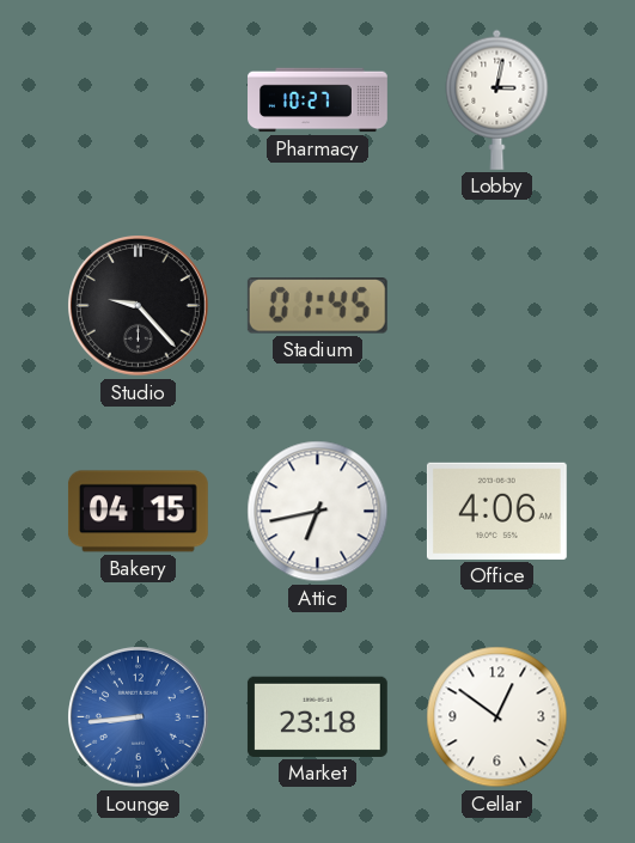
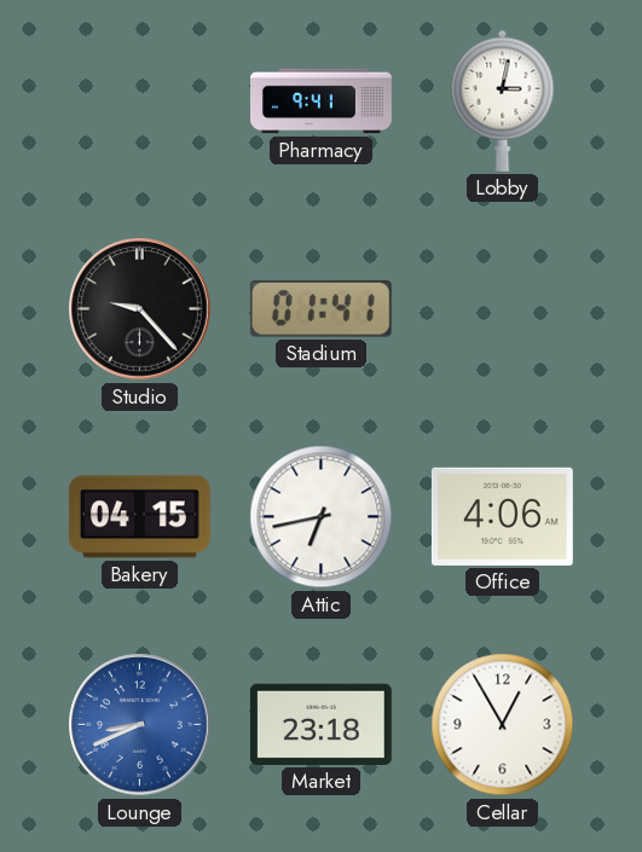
Pharmacy: 10:27 -> 9:41 (322, 102)
Stadium: 01:45 -> 01:41 (320, 309)
Lounge: 8:44 -> 8:41 (140, 725)
Cellar: 12:51 -> 12:55 (503, 725)
